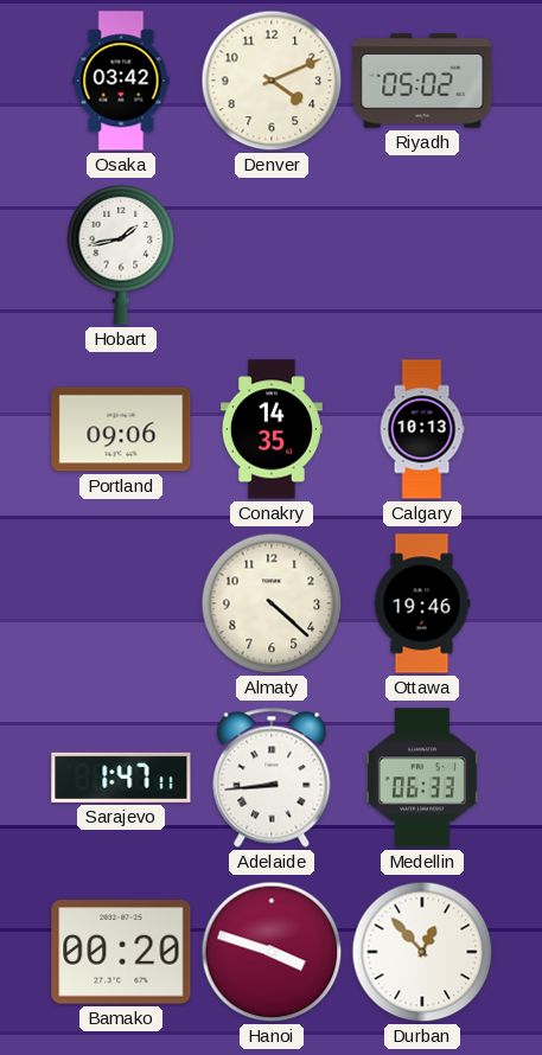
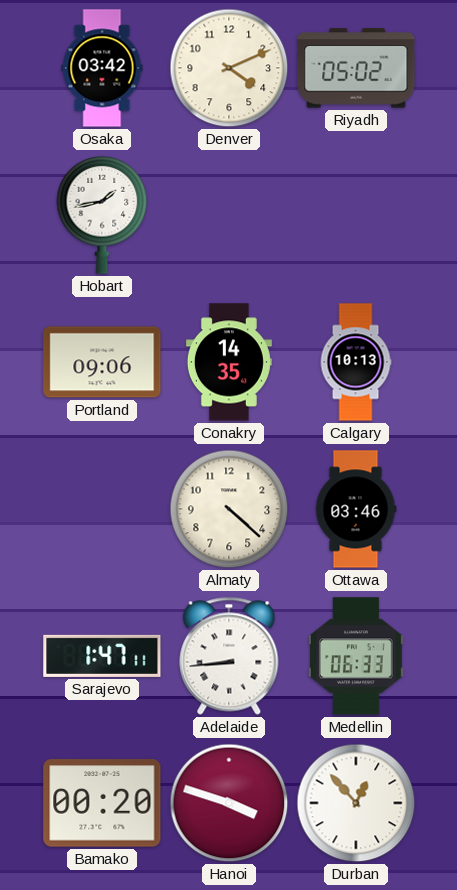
Ottawa: 19:46 -> 03:46 (356, 509)
